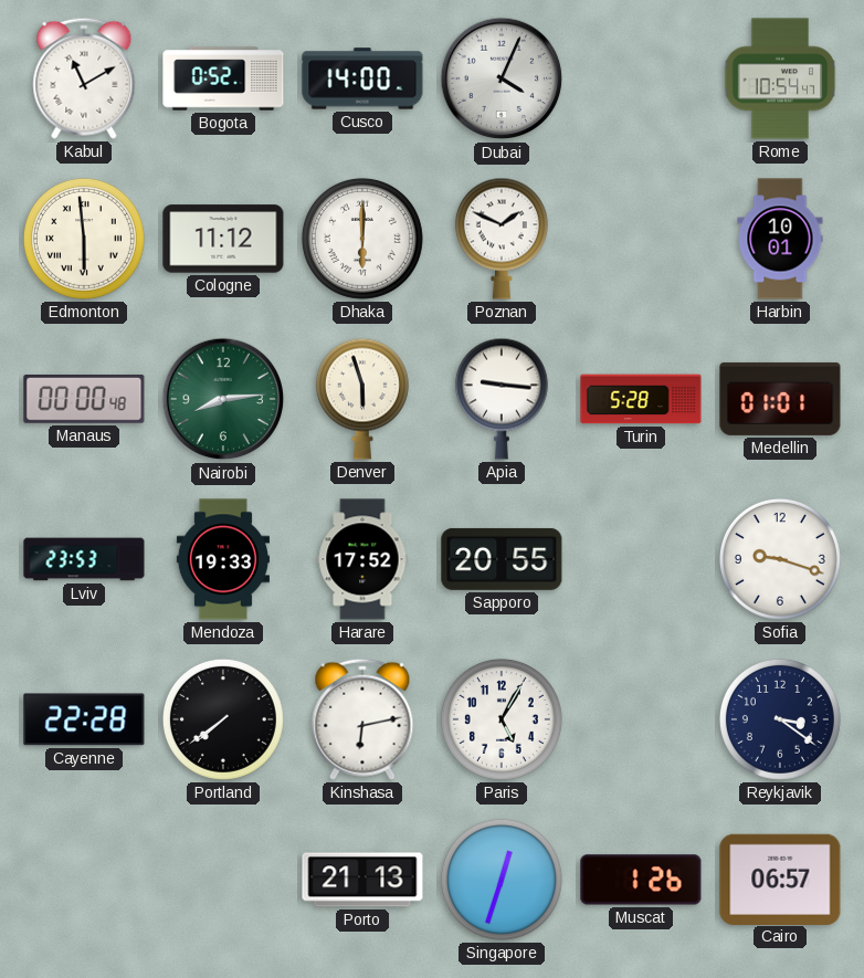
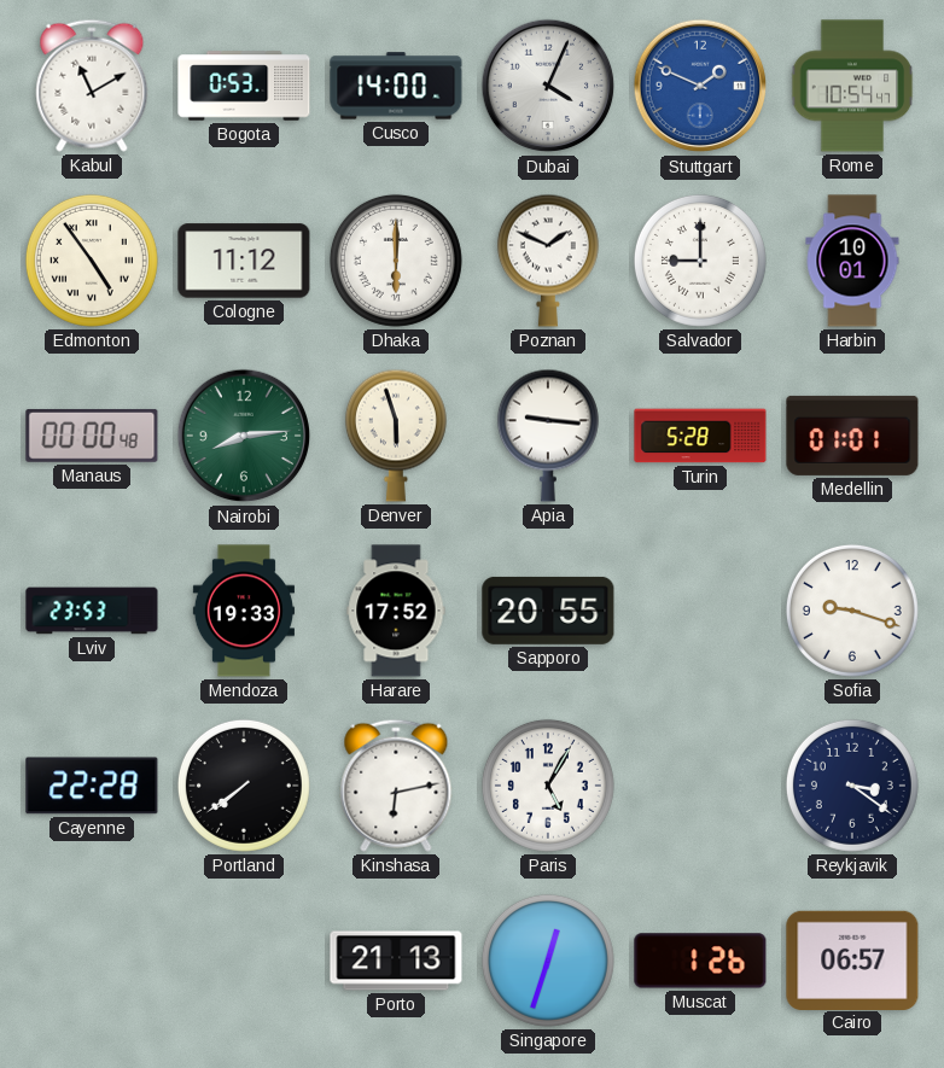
Bogota: 0:52 -> 0:53 (244, 86)
Stuttgart: none -> 1:49 (700, 86)
Edmonton: 5:59 -> 4:54 (92, 261)
Salvador: none -> 9:00 (700, 261)
